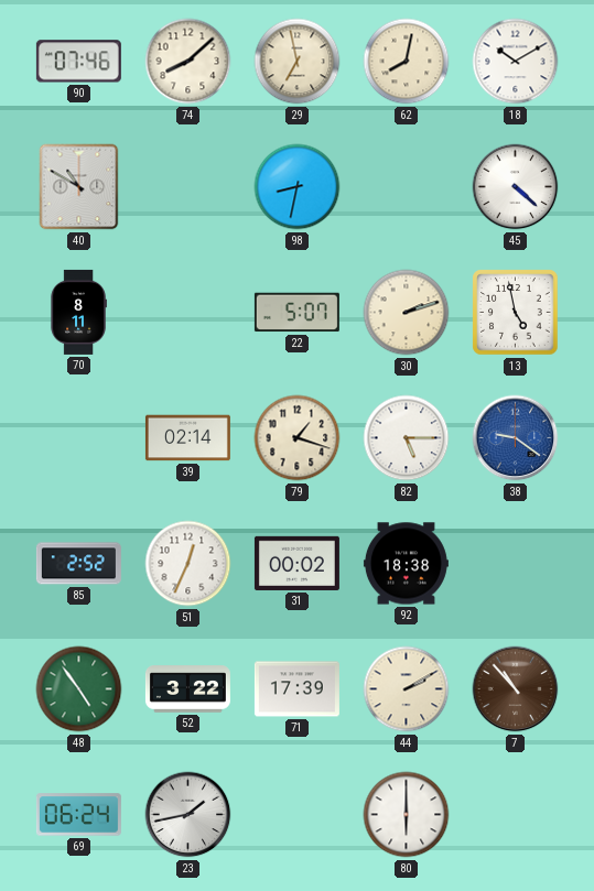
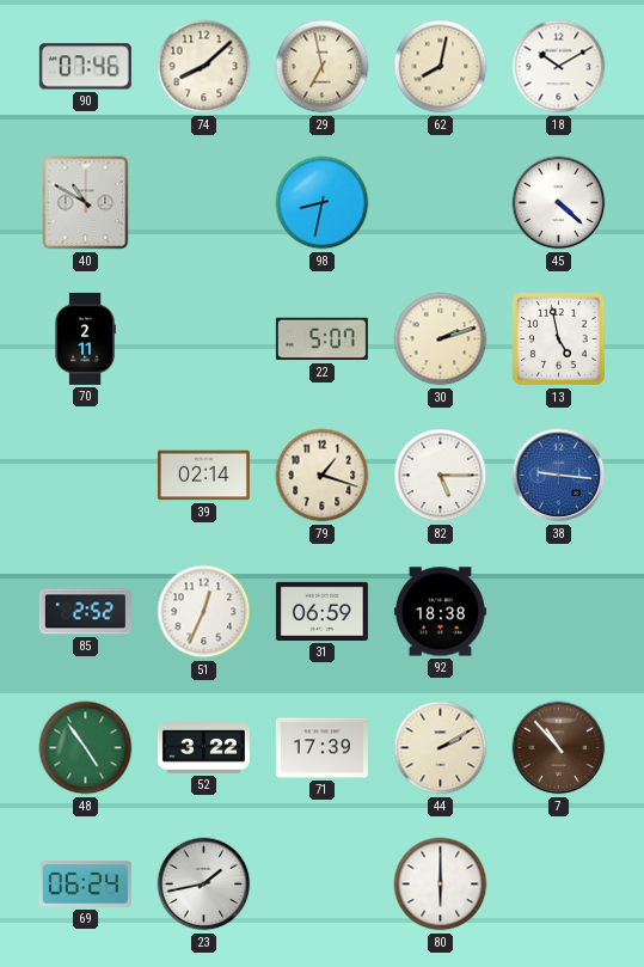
70: 8:11 -> 2:11 (85, 338)
38: 9:21 -> 9:16 (559, 476)
31: 00:02 -> 06:59 (321, 611)
